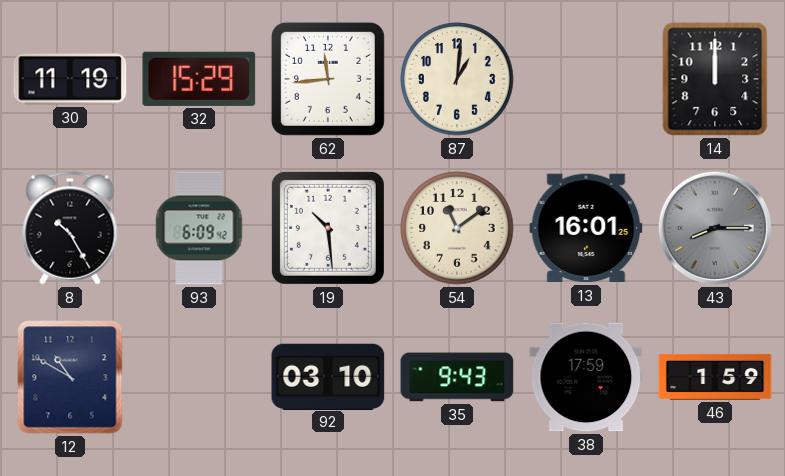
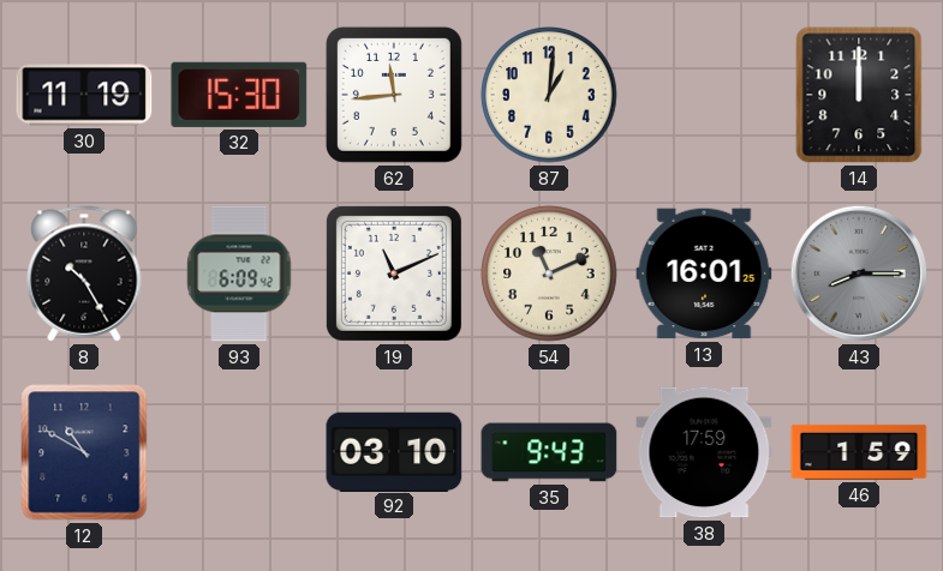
32: 15:29 -> 15:30 (239, 95)
19: 10:29 -> 11:11 (394, 274)
54: 11:09 -> 11:11 (549, 274)
